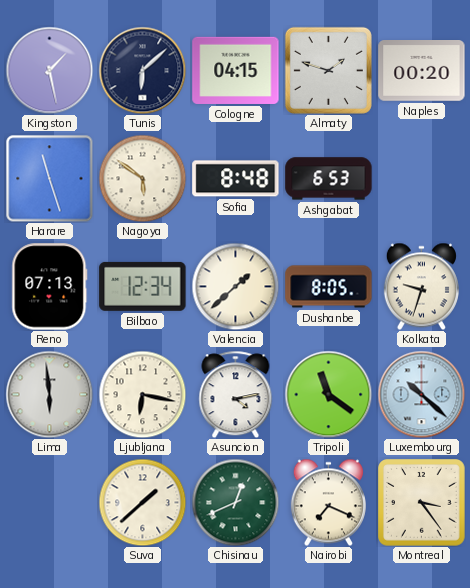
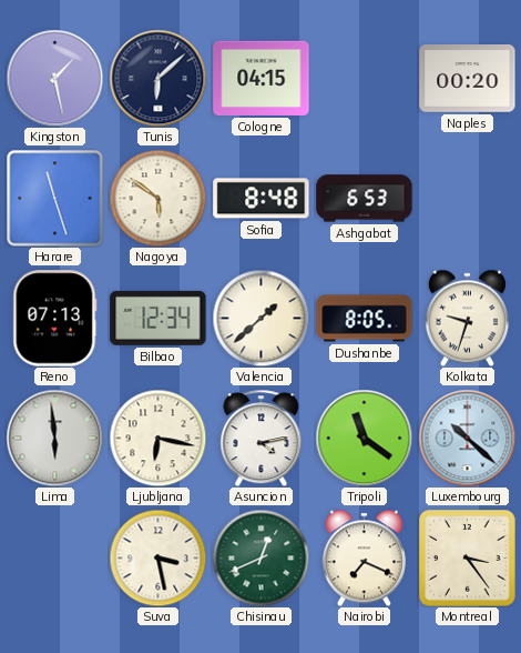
Almaty: 1:48 -> none (328, 70)
Suva: 1:38 -> 3:28 (157, 557)
